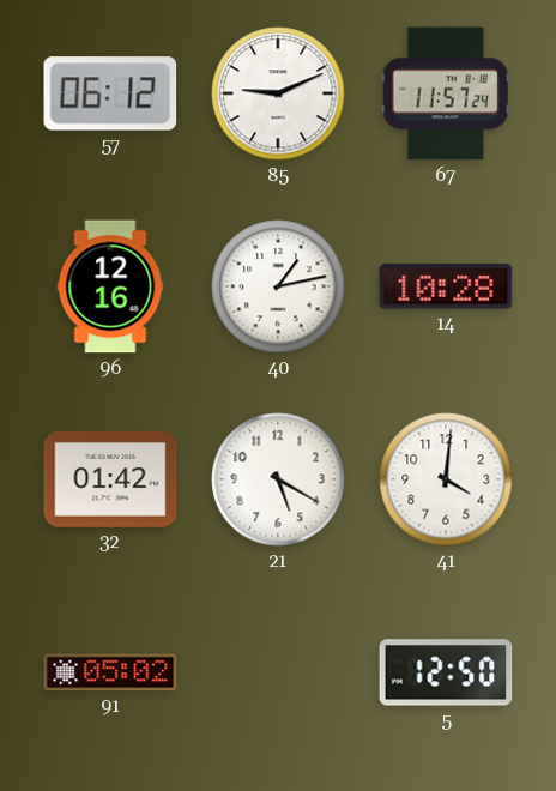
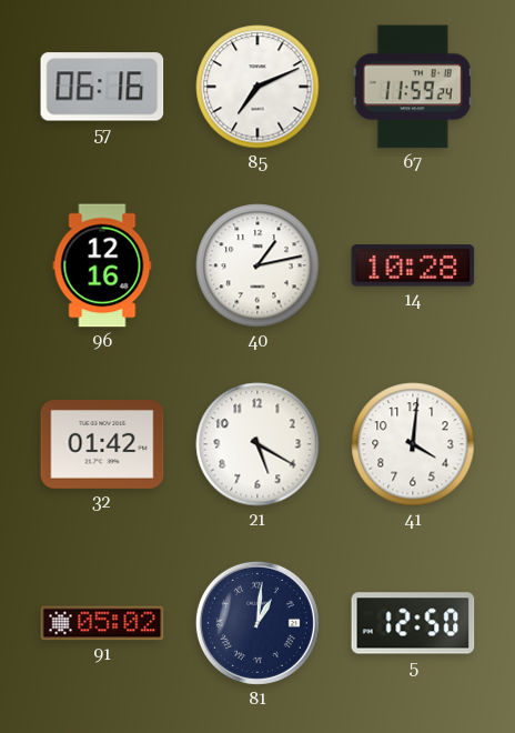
57: 06:12 -> 06:16 (102, 87)
85: 9:11 -> 7:11 (257, 87)
67: 11:57 -> 11:59 (413, 87)
81: none -> 1:01 (257, 623)
